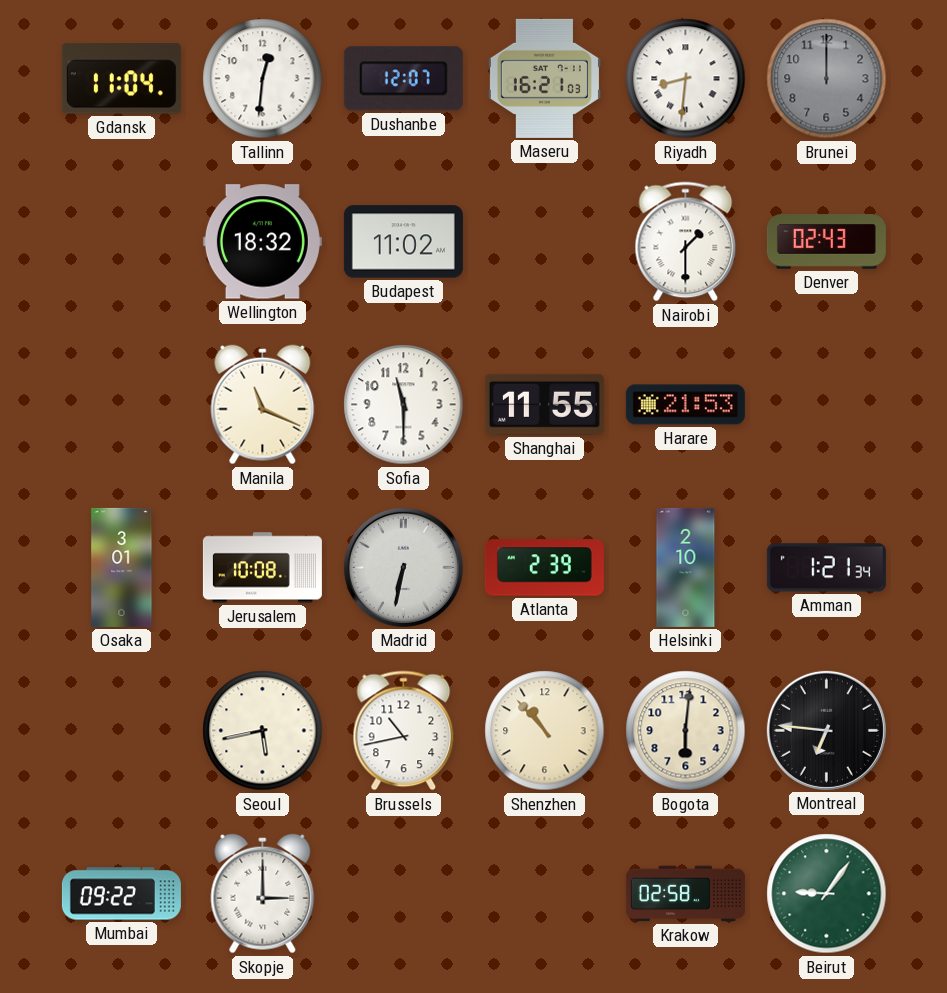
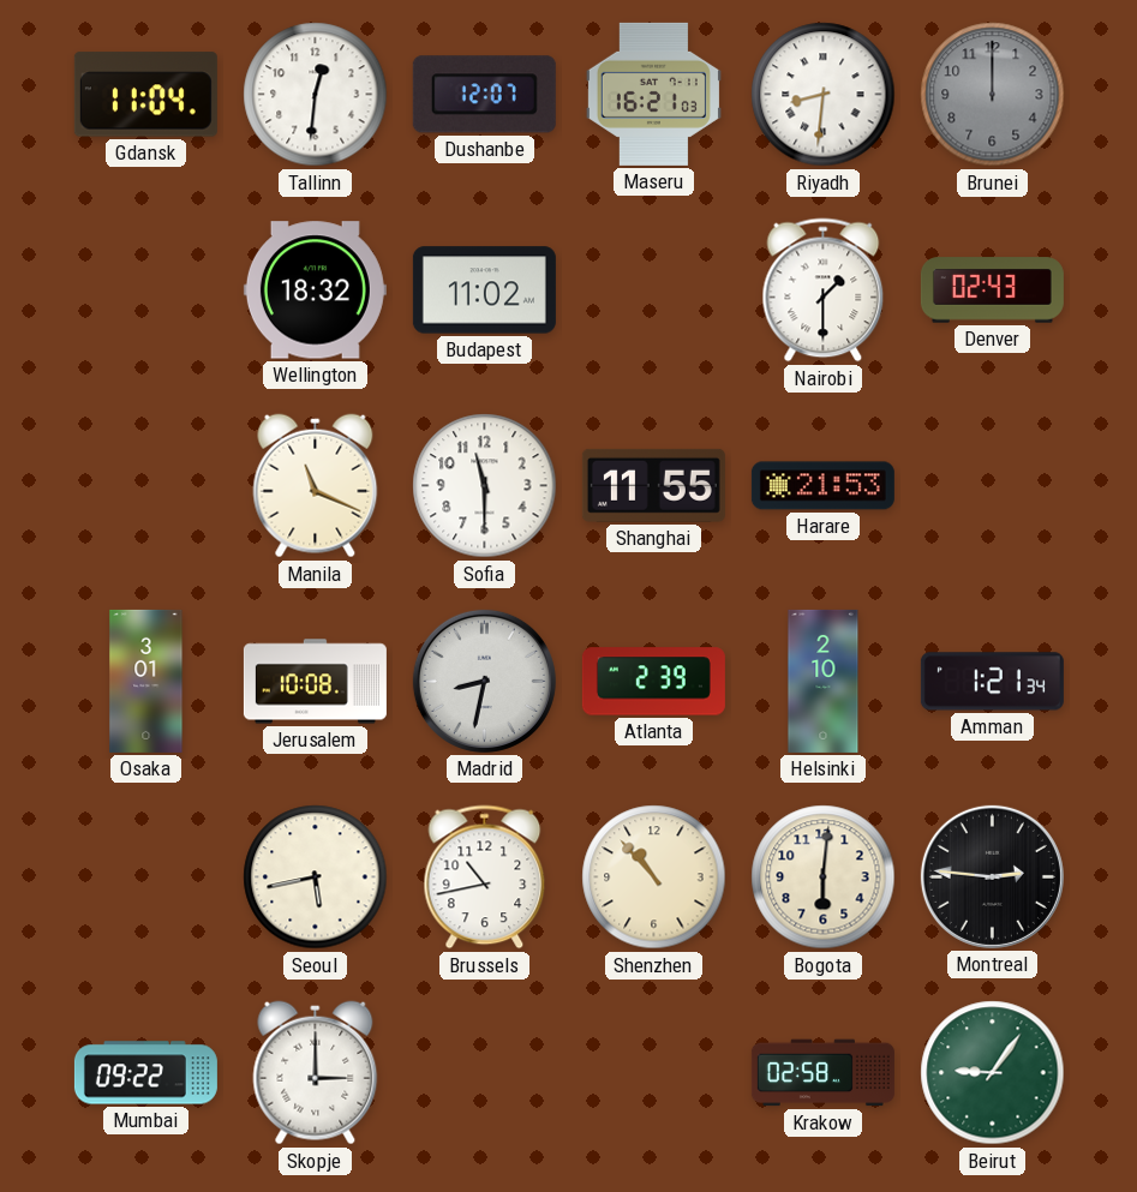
Madrid: 6:32 -> 8:32 (484, 681)
Montreal: 6:46 -> 2:46 (992, 876)
